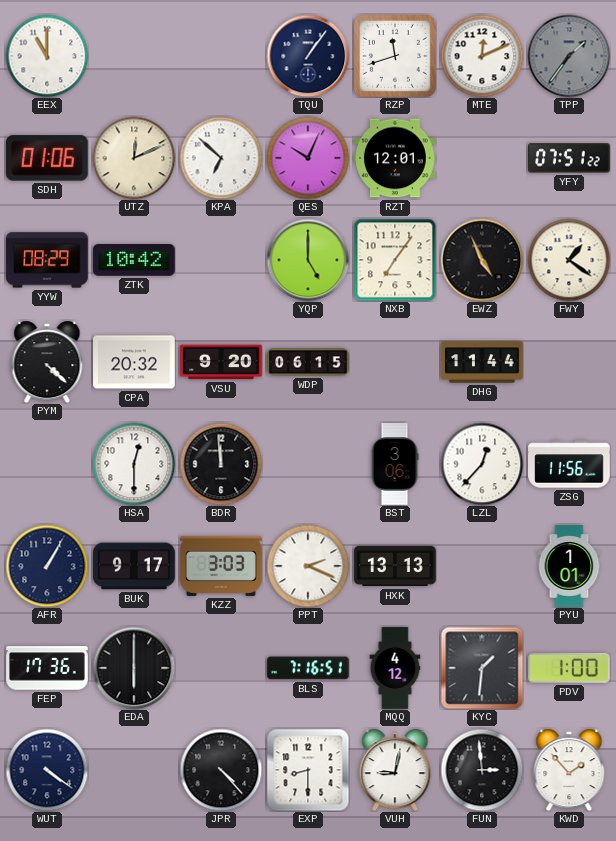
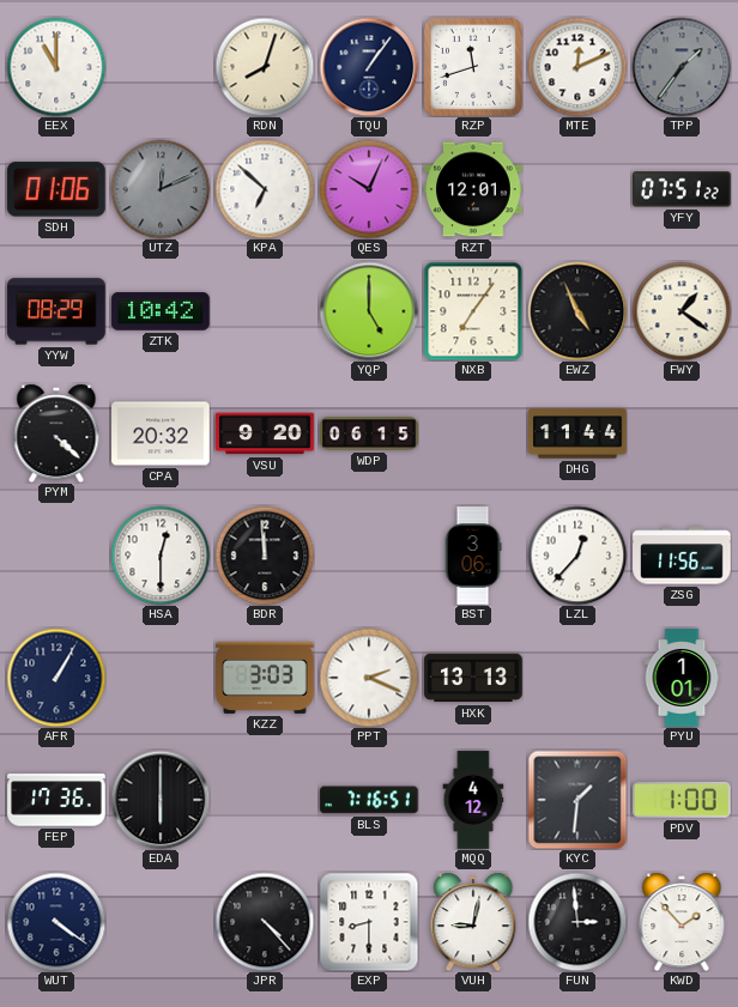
RDN: none -> 8:03 (265, 67)
UTZ dial: cream -> grey (161, 189)
BUK: 9:17 -> none (134, 566)
